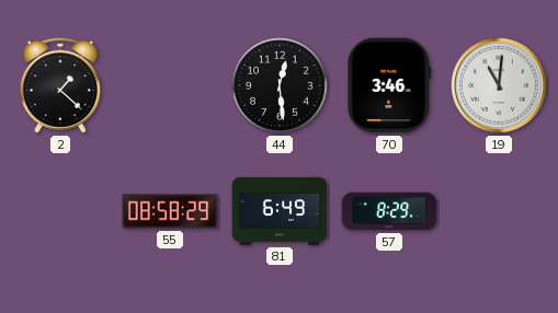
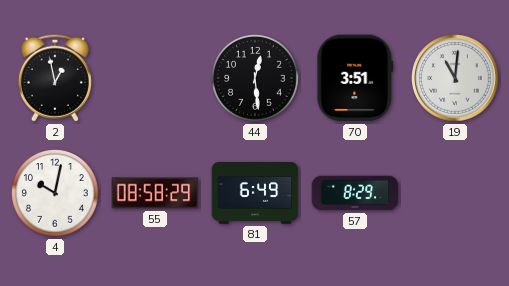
2: 1:22 -> 12:58 (55, 78)
70: 3:46 -> 3:51 (355, 78)
4: none -> 10:02 (56, 194)
